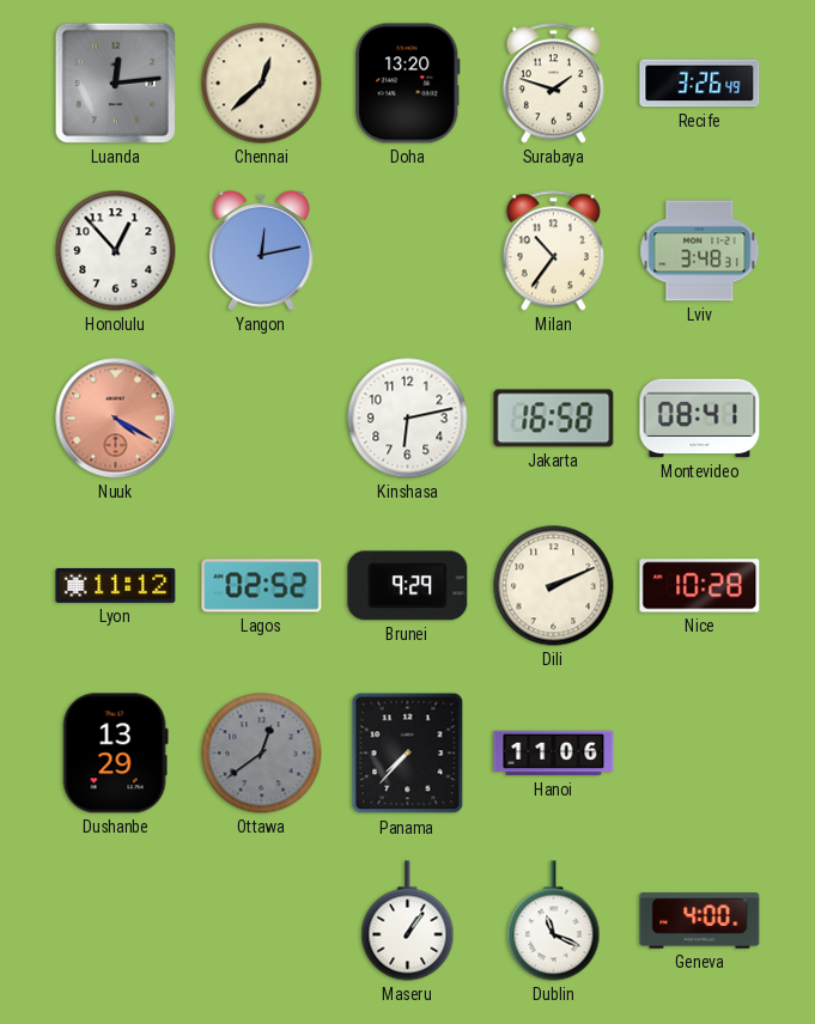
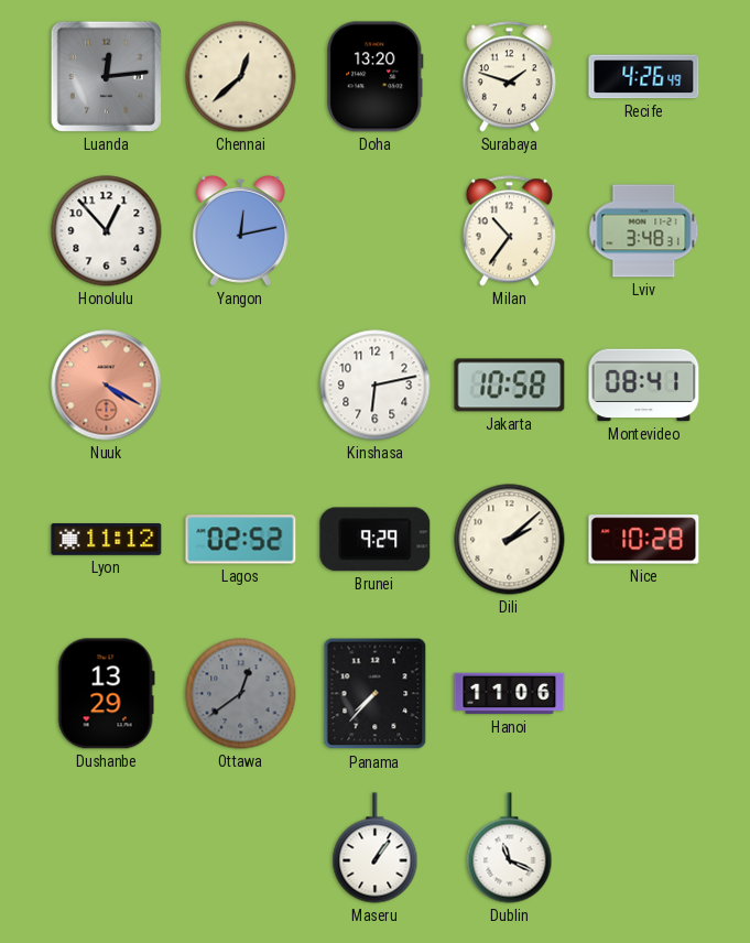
Recife: 3:26 -> 4:26 (644, 77)
Jakarta: 16:58 -> 10:58 (510, 386)
Dili: 2:11 -> 2:08 (510, 540)
Geneva: 4:00 -> none (700, 921)
